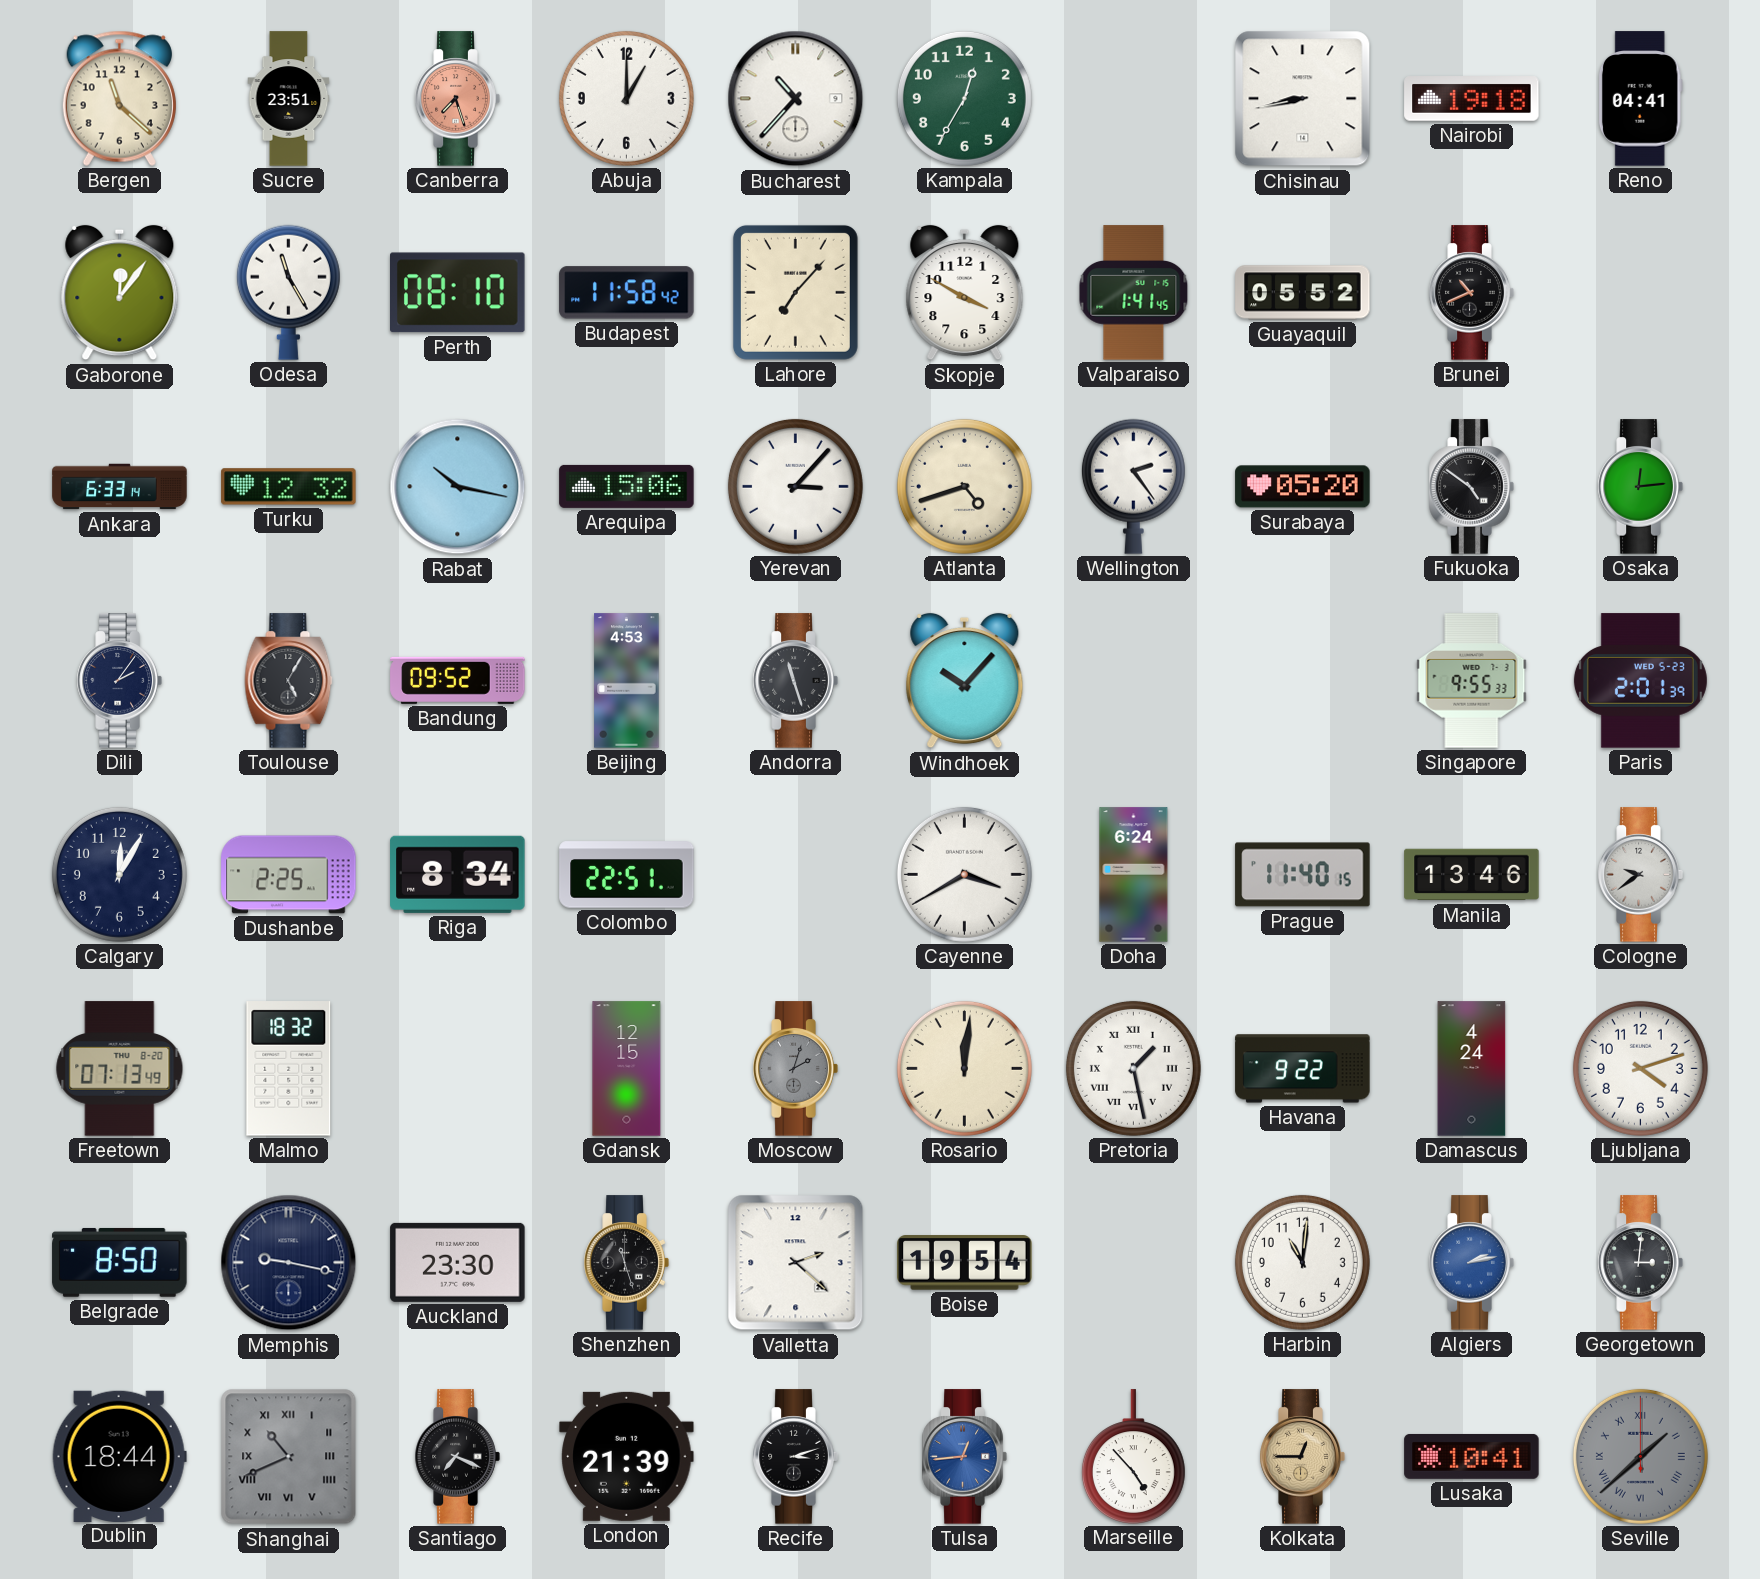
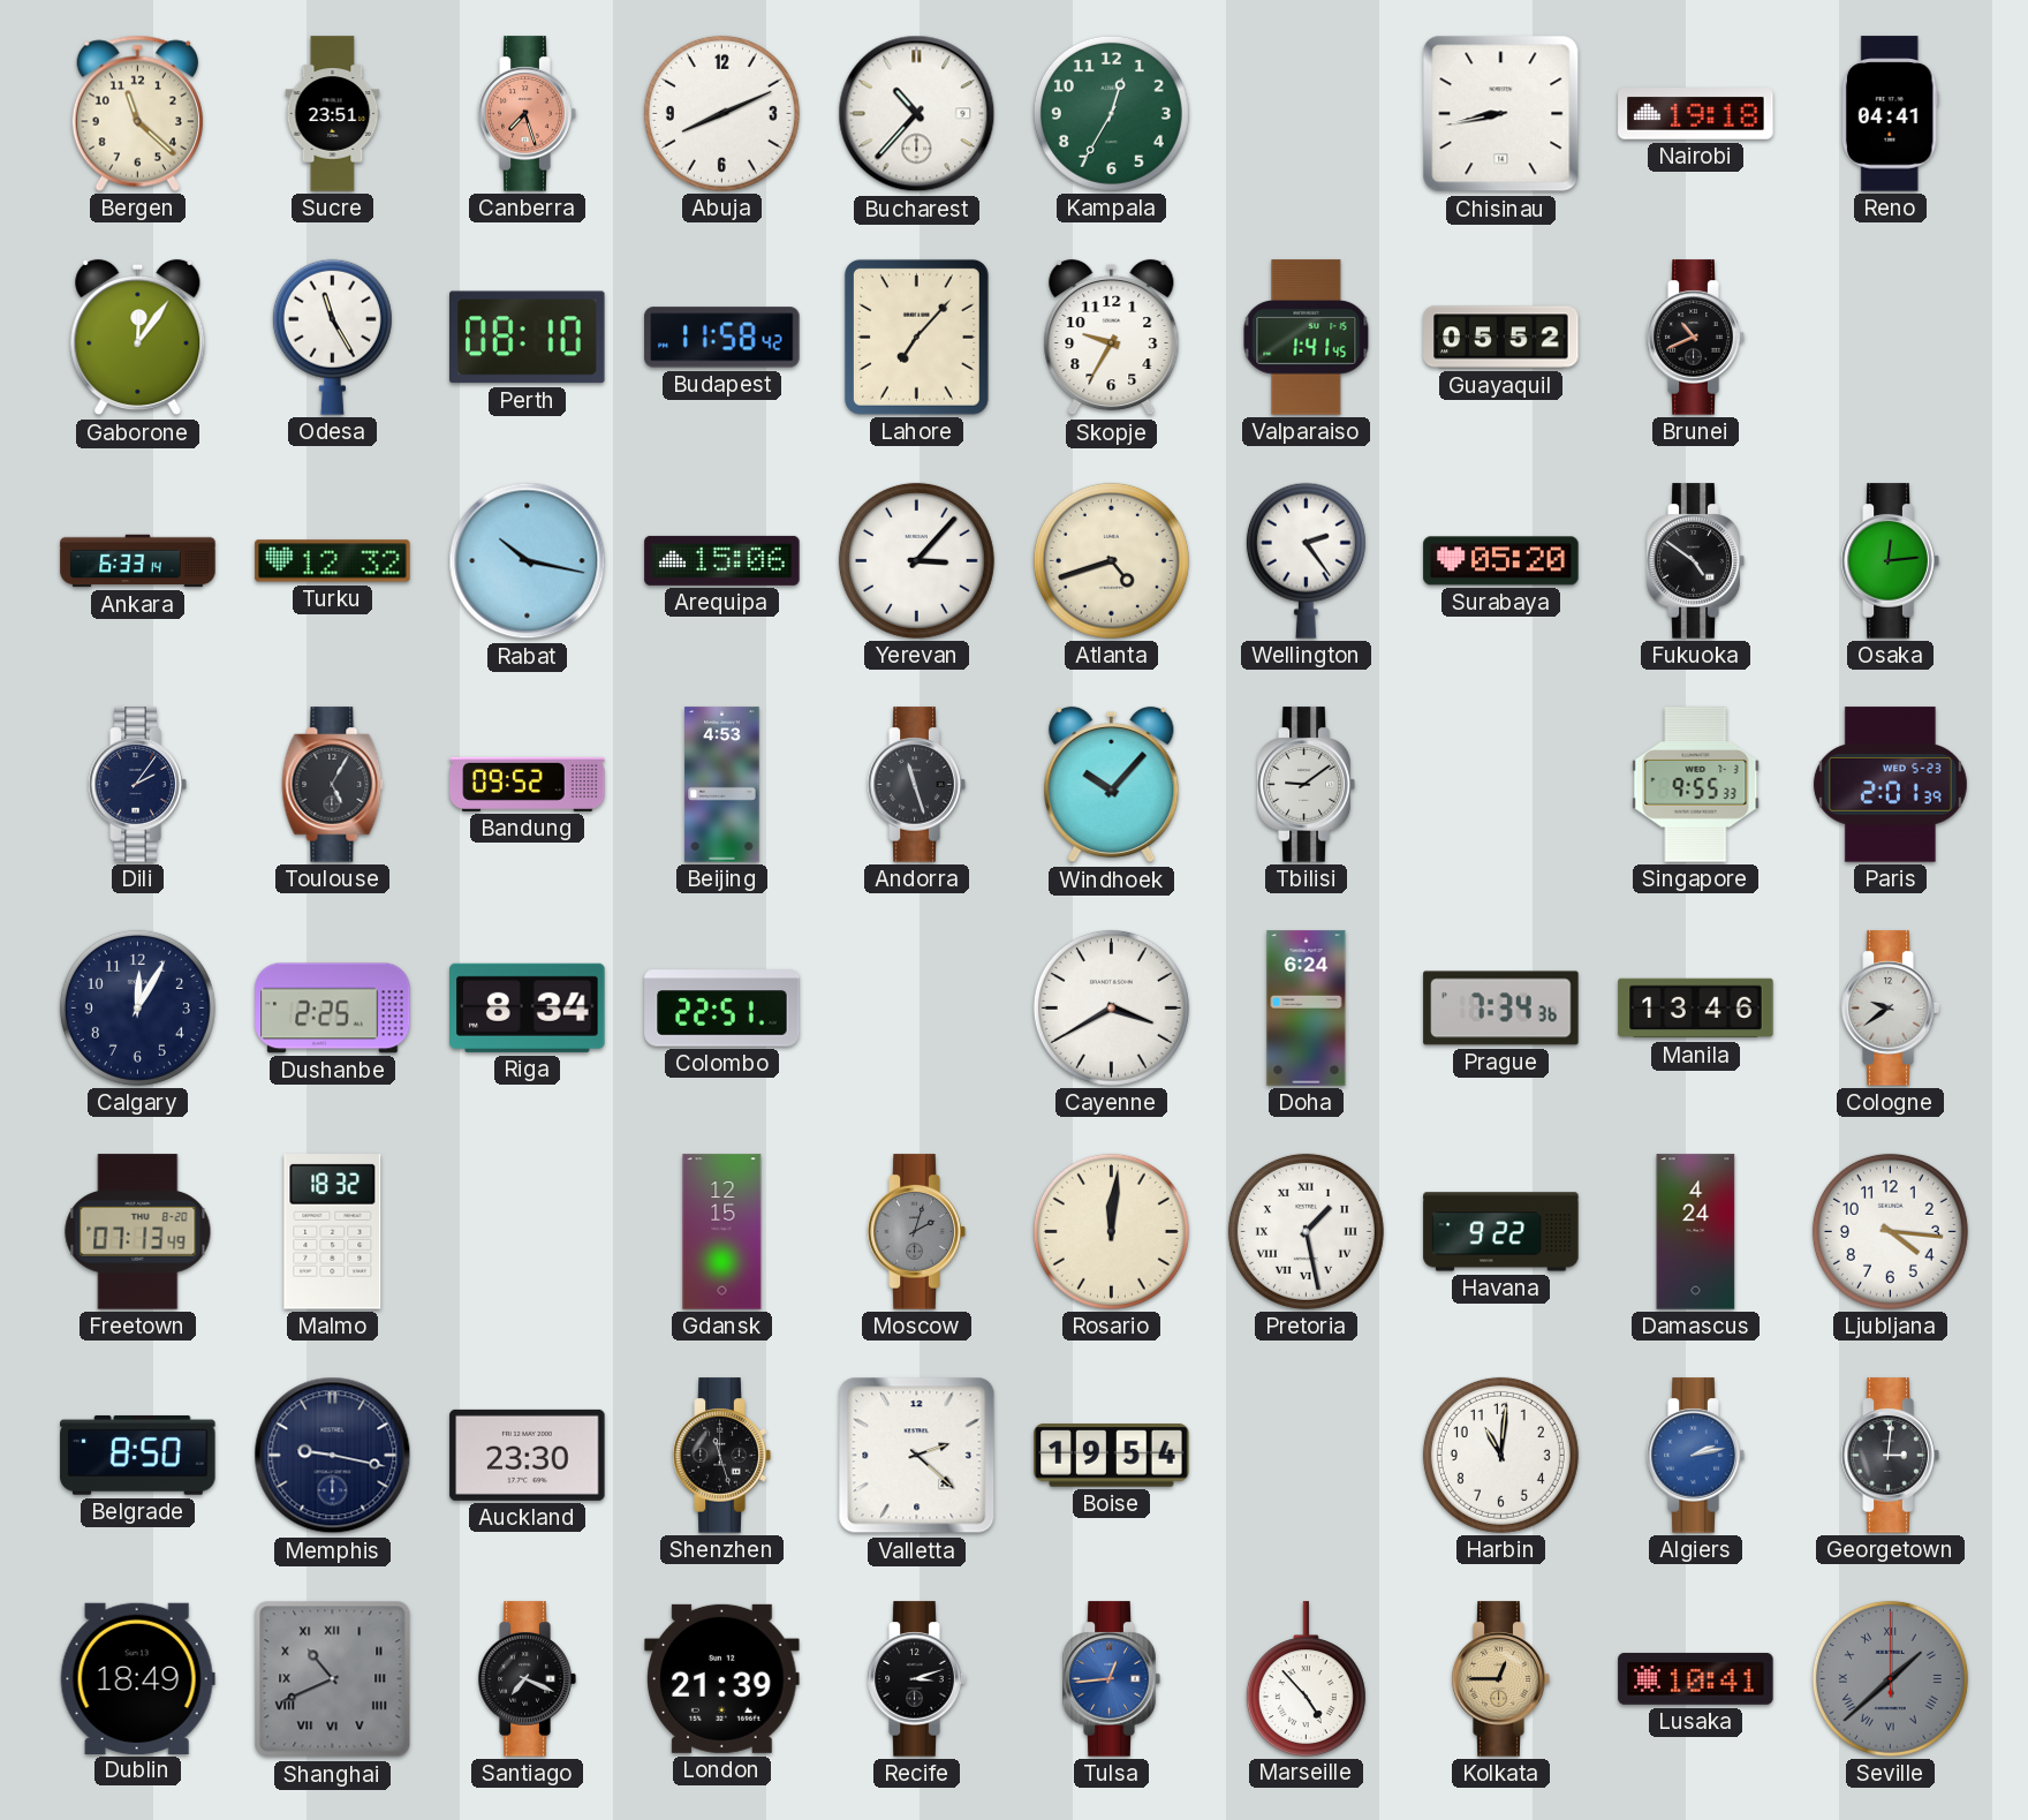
Abuja: 1:00 -> 8:11 (721, 113)
Skopje: 3:50 -> 9:35 (1112, 338)
Tbilisi: none -> 9:09 (1306, 785)
Prague: 11:40 -> 7:34 (1501, 1009)
Ljubljana: 4:12 -> 4:16 (1890, 1231)
Dublin: 18:44 -> 18:49 (137, 1678)
